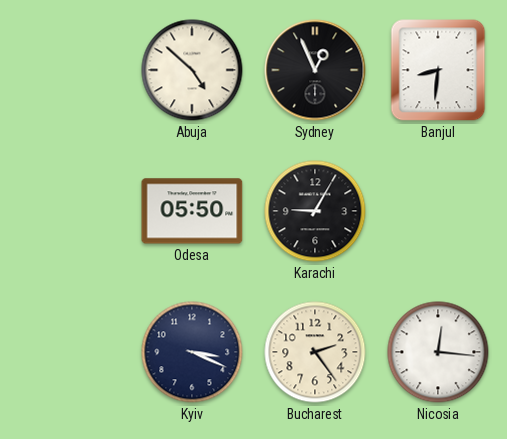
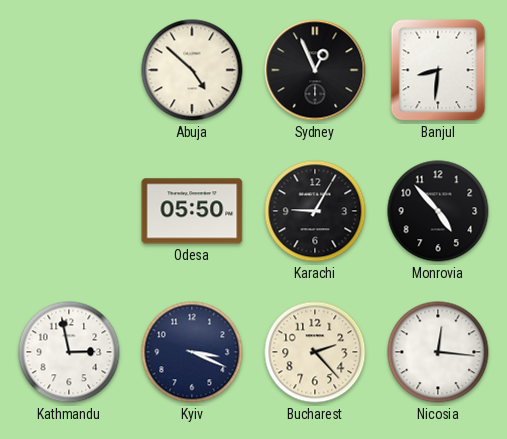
Monrovia: none -> 4:53 (438, 211)
Kathmandu: none -> 2:58 (69, 352)
Bucharest: 2:24 -> 2:23 (315, 352)
